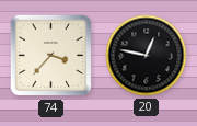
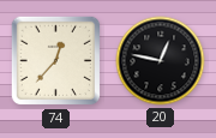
74: 3:37 -> 12:37 (56, 61)
